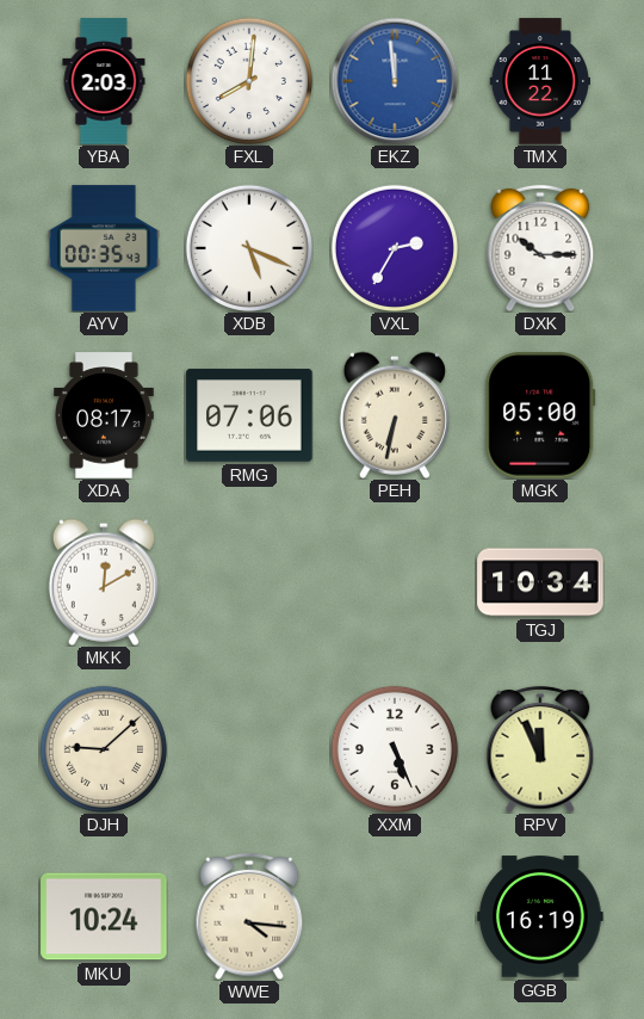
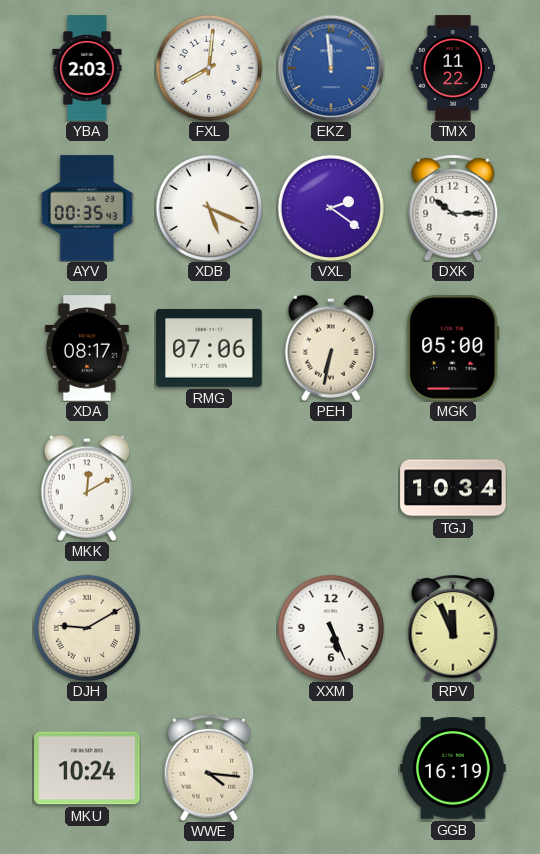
VXL: 2:35 -> 2:21 (331, 208)
DJH: 9:08 -> 9:10 (87, 628)
